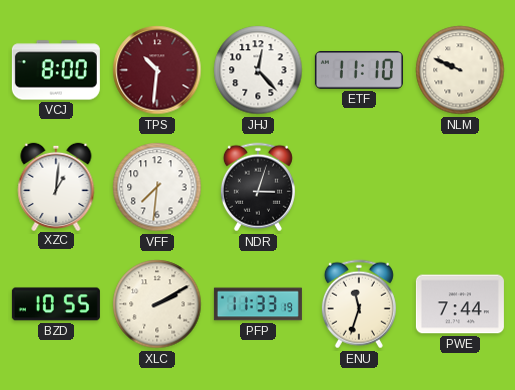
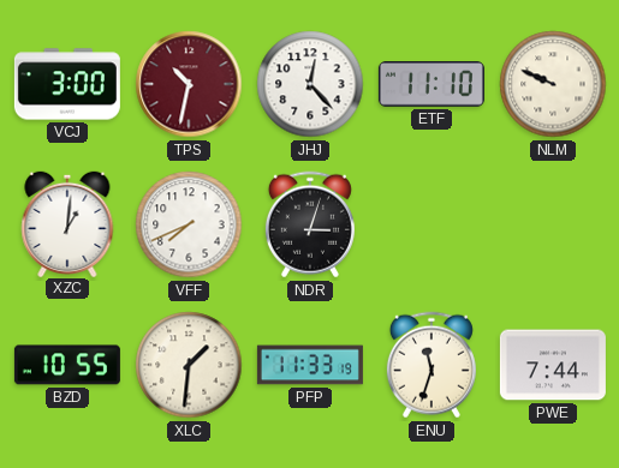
VCJ: 8:00 -> 3:00 (67, 84)
TPS: 10:31 -> 10:32 (189, 84)
VFF: 7:31 -> 7:41 (189, 224)
XLC: 2:10 -> 1:31 (189, 365)
